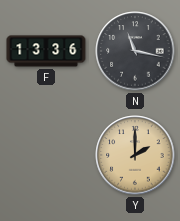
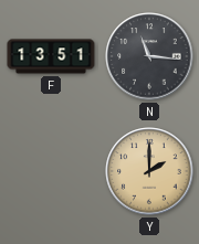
F: 13:36 -> 13:51 (51, 56)
N: 11:17 -> 11:16 (149, 56)
